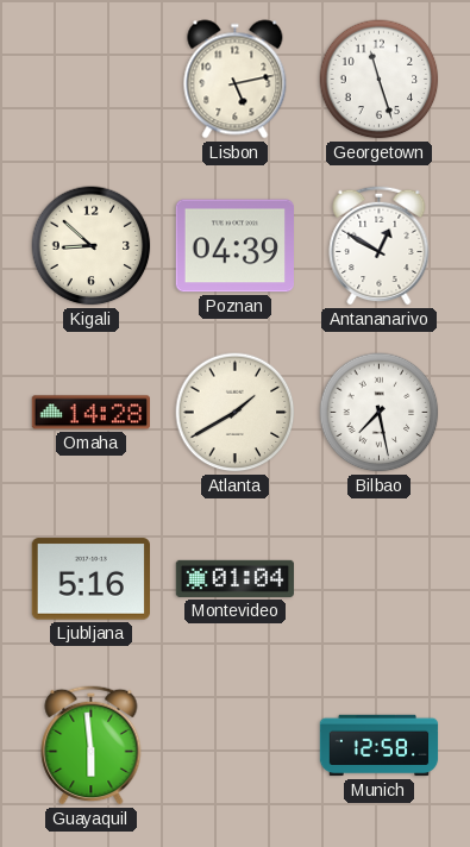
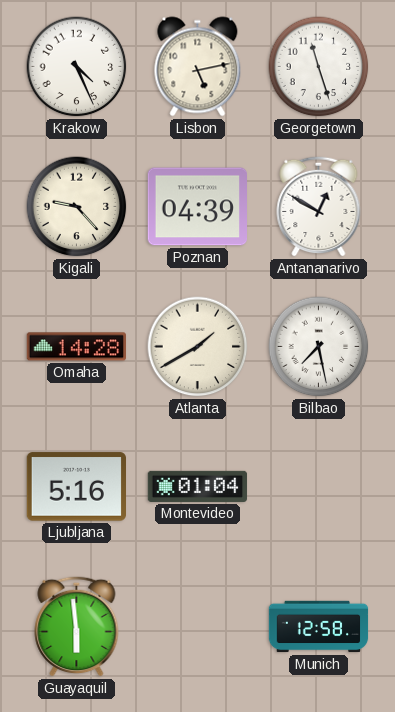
Krakow: none -> 4:26 (77, 67)
Kigali: 8:52 -> 9:23 (77, 207)
